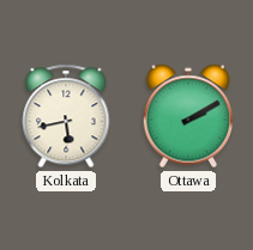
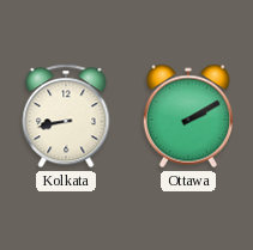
Kolkata: 5:43 -> 8:43 (66, 116)
